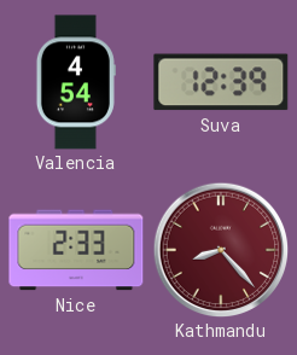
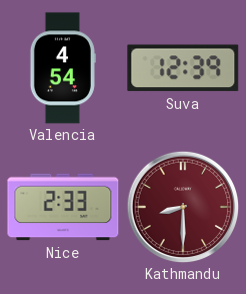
Kathmandu: 8:23 -> 8:30 (183, 207)
